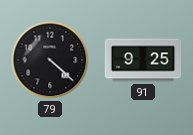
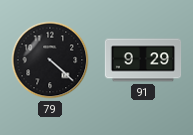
91: 9:25 -> 9:29 (143, 60)
